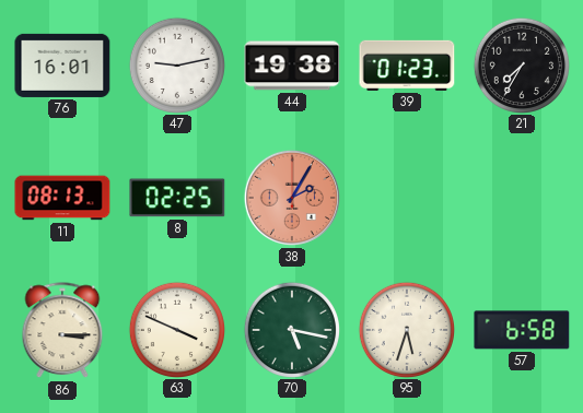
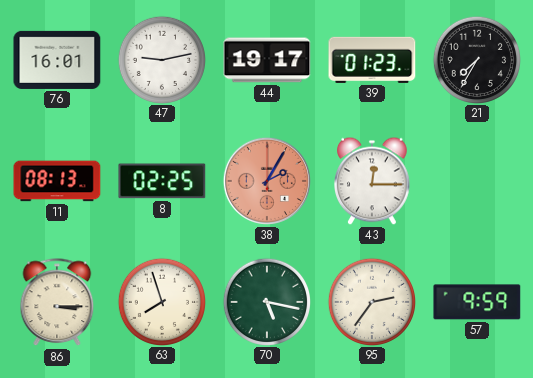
44: 19:38 -> 19:17 (267, 60)
43: none -> 12:15 (373, 181)
63: 3:49 -> 7:57 (161, 301)
95: 5:33 -> 2:36 (371, 301)
57: 6:58 -> 9:59 (477, 302)
